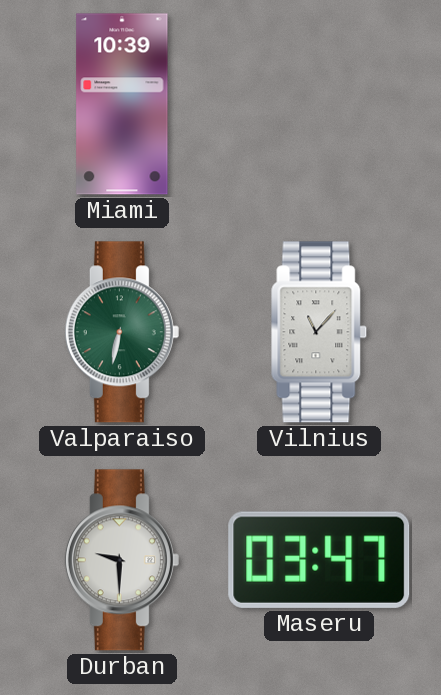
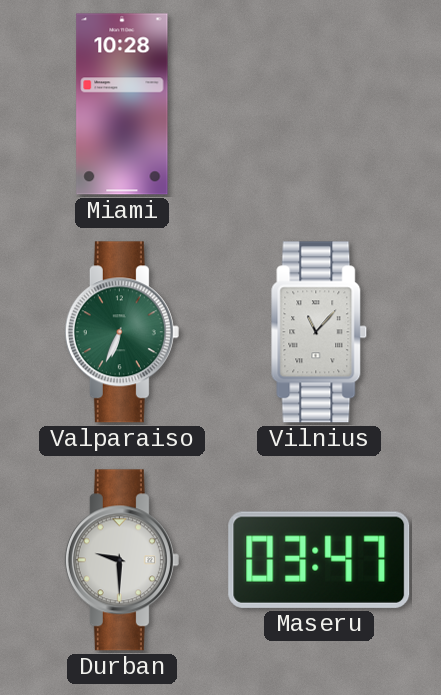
Miami: 10:39 -> 10:28 (122, 104)
Valparaiso: 6:32 -> 6:34 (122, 332)
